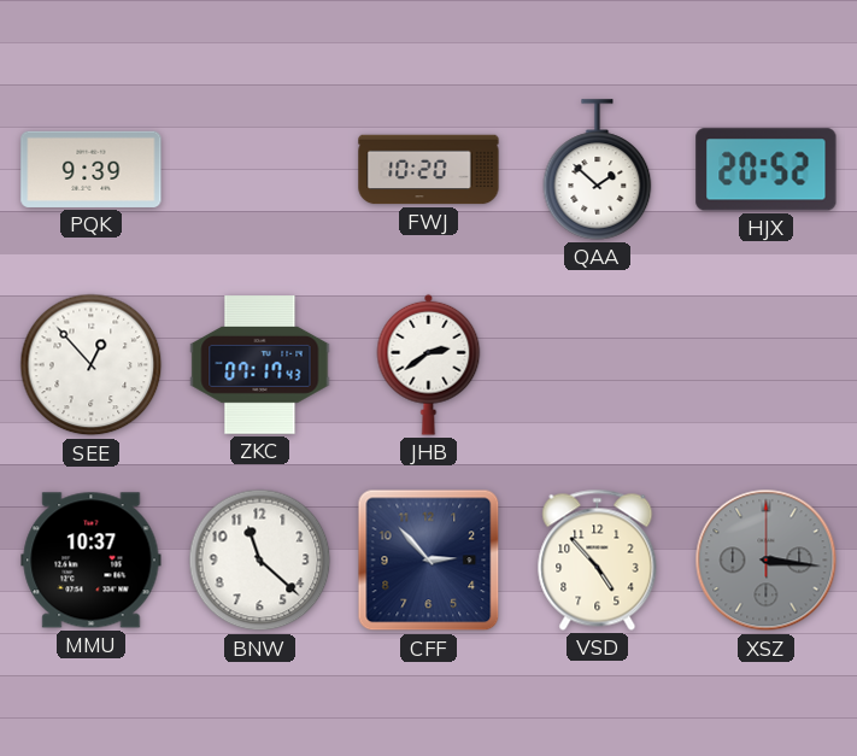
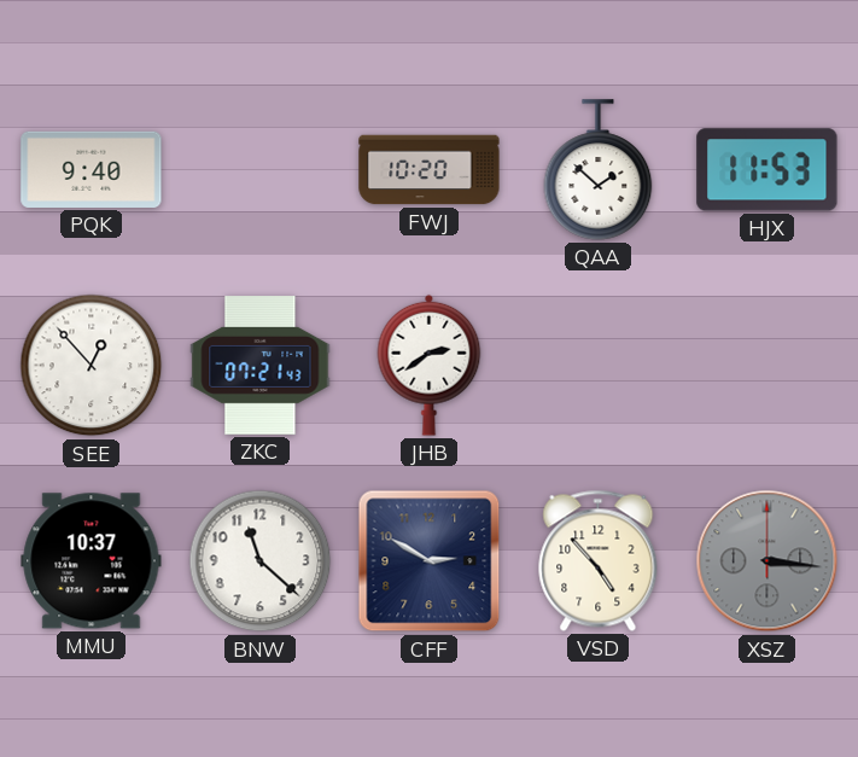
PQK: 9:39 -> 9:40 (92, 169)
HJX: 20:52 -> 11:53 (767, 170)
ZKC: 07:17 -> 07:21 (261, 366)
CFF: 2:53 -> 2:50 (430, 561)
